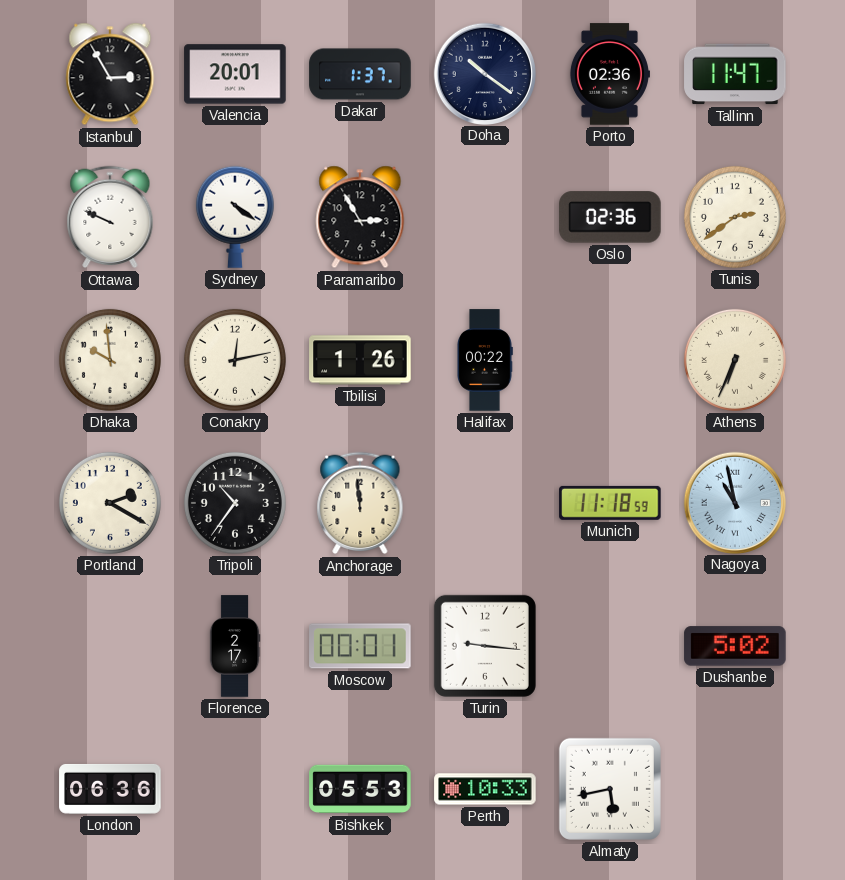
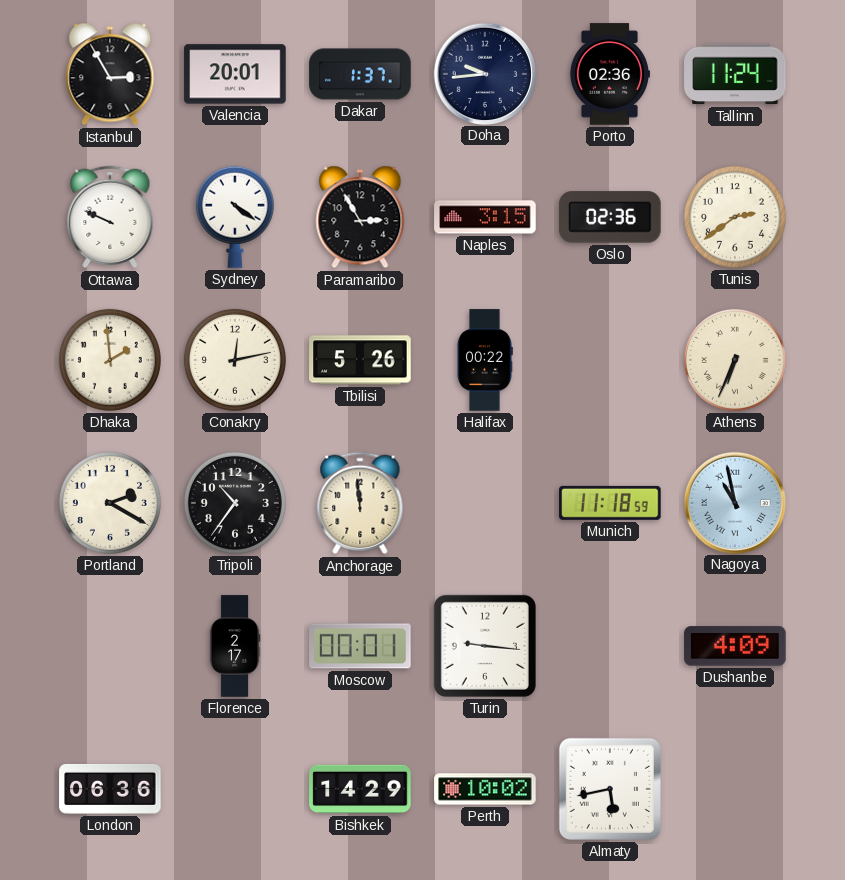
Doha: 10:21 -> 9:44 (484, 73)
Tallinn: 11:47 -> 11:24 (735, 74)
Naples: none -> 3:15 (485, 217)
Dhaka: 9:59 -> 1:59 (110, 360)
Tbilisi: 1:26 -> 5:26 (360, 360)
Dushanbe: 5:02 -> 4:09 (735, 646)
Bishkek: 05:53 -> 14:29 (360, 789)
Perth: 10:33 -> 10:02 (485, 789)
